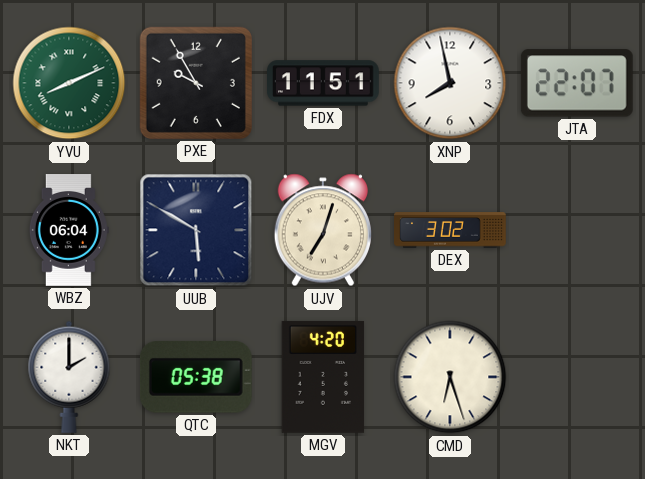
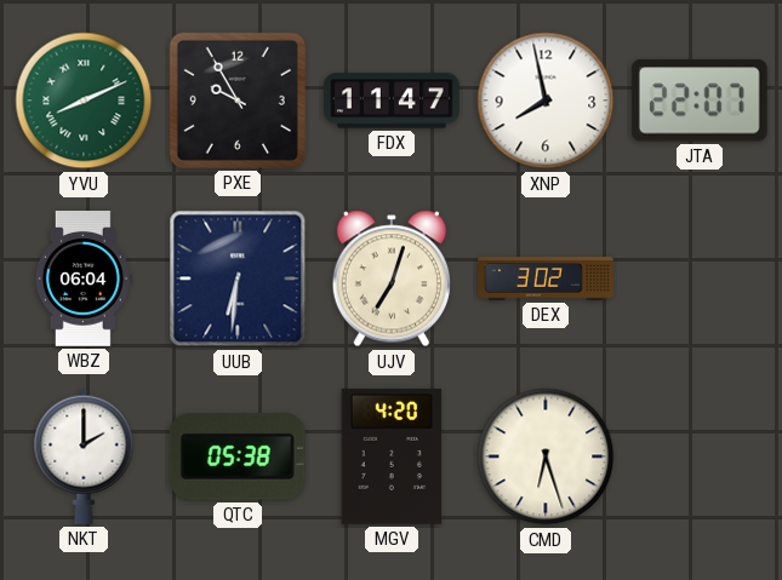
FDX: 11:51 -> 11:47 (393, 101)
UUB: 5:50 -> 6:31 (238, 278)
